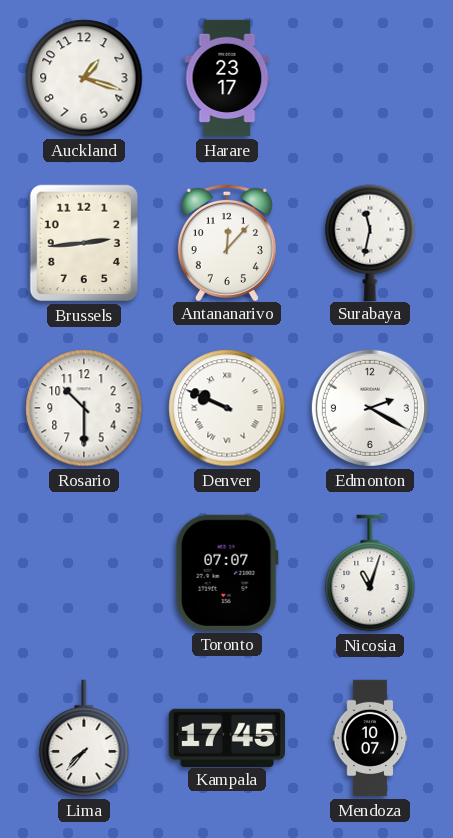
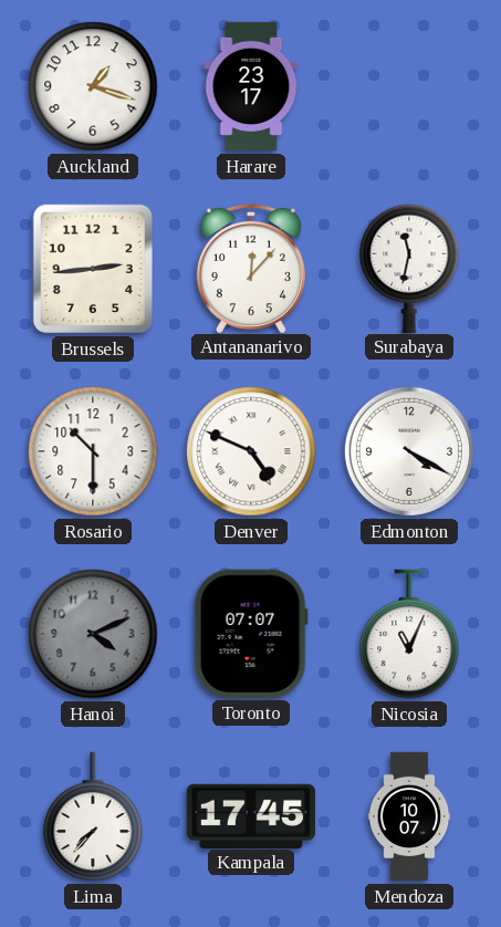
Denver: 9:49 -> 4:49 (251, 451)
Edmonton: 2:20 -> 4:20 (409, 451)
Hanoi: none -> 4:11 (93, 634)
Nicosia: 11:03 -> 11:04 (409, 634)
